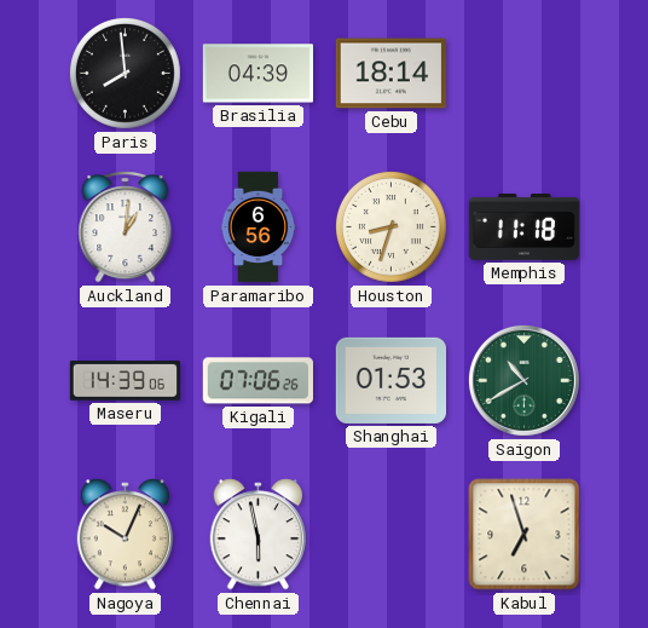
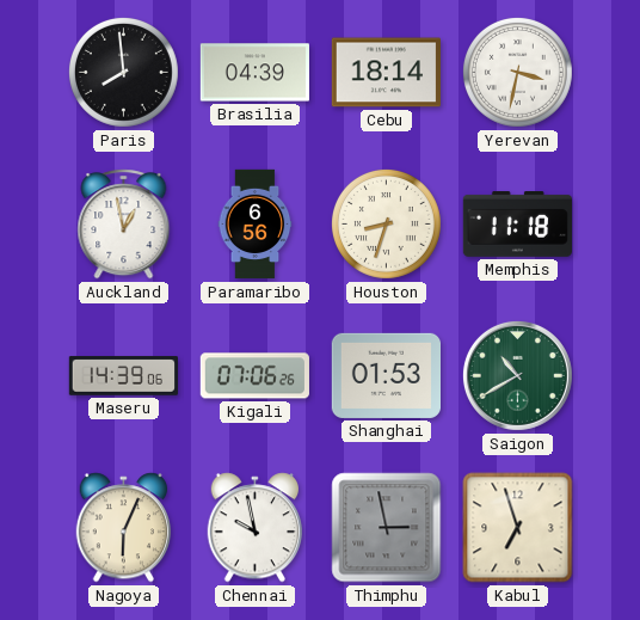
Yerevan: none -> 3:32 (517, 72)
Auckland: 1:01 -> 12:58 (124, 225)
Nagoya: 10:04 -> 6:04 (124, 528)
Chennai: 5:58 -> 9:58 (256, 528)
Thimphu: none -> 2:58 (387, 528)
